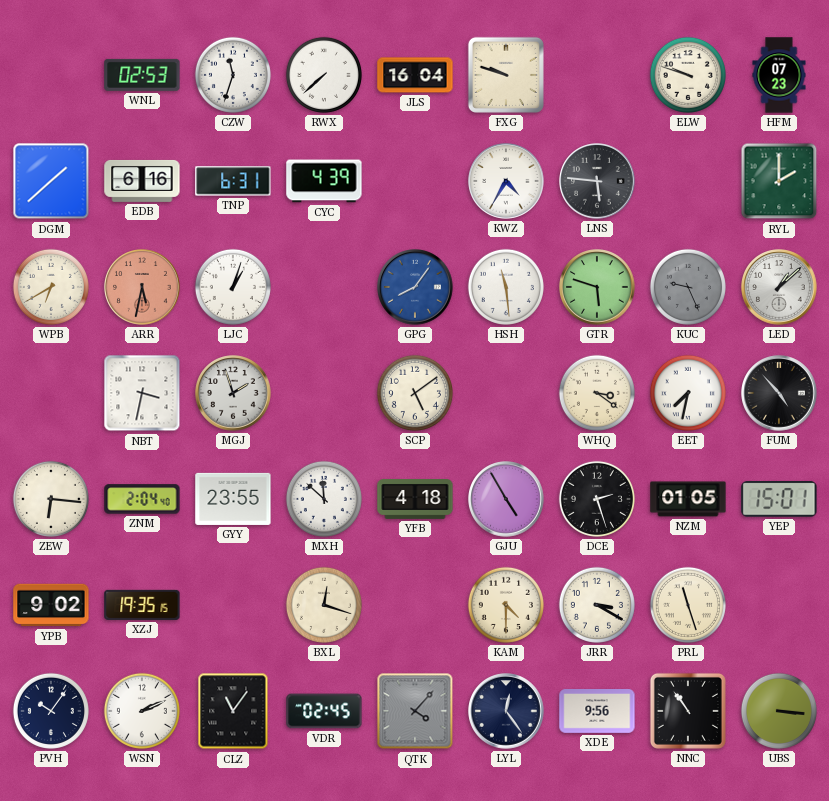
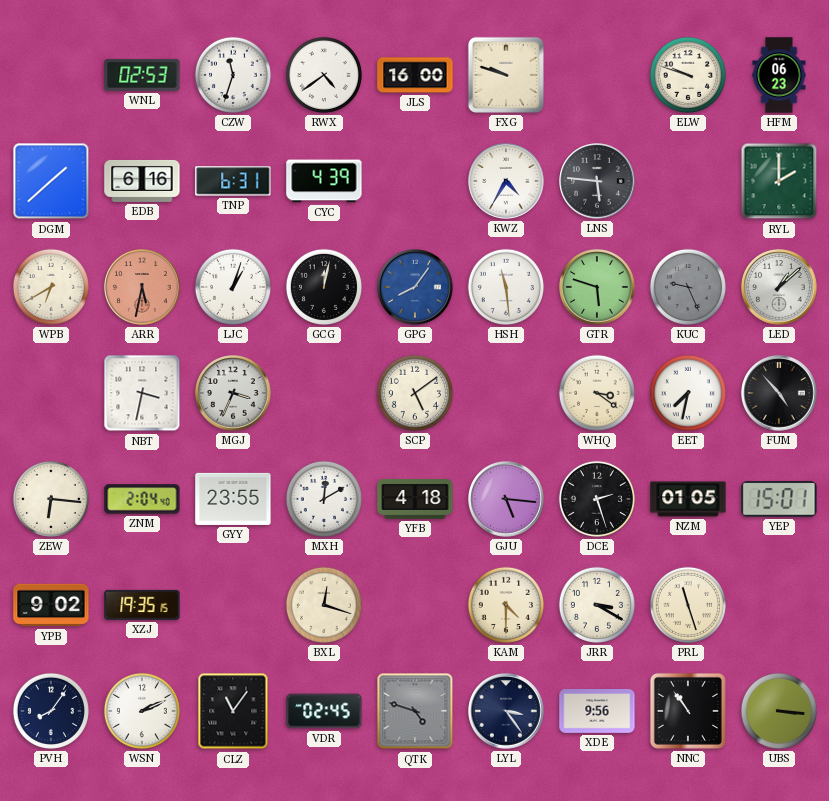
RWX: 7:38 -> 4:39 (324, 75)
JLS: 16:04 -> 16:00 (415, 75)
HFM: 07:23 -> 06:23 (779, 75)
GCG: none -> 12:02 (324, 287)
MGJ: 1:57 -> 3:34 (233, 393)
MXH: 11:52 -> 12:10 (324, 499)
GJU: 4:55 -> 5:16 (506, 499)
PVH: 10:06 -> 8:06 (51, 711)
QTK: 4:07 -> 4:48 (415, 711)
LYL: 12:24 -> 3:24 (506, 711)
